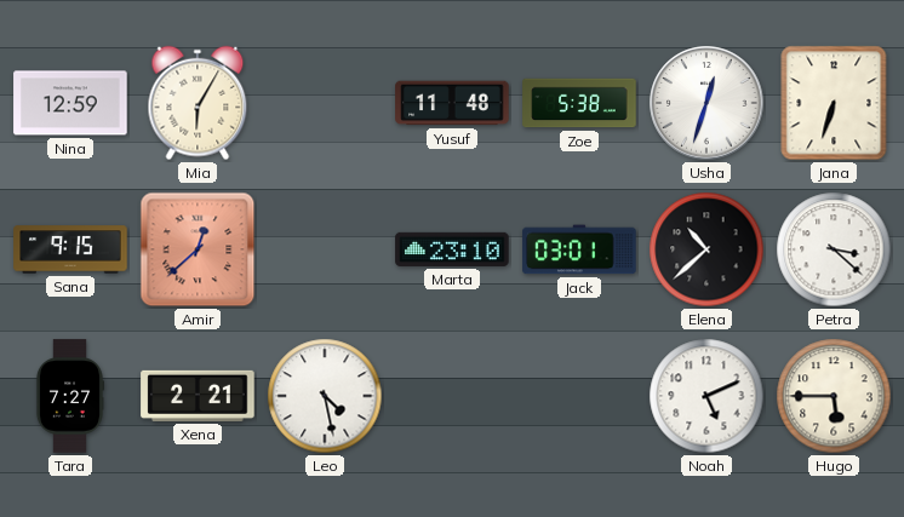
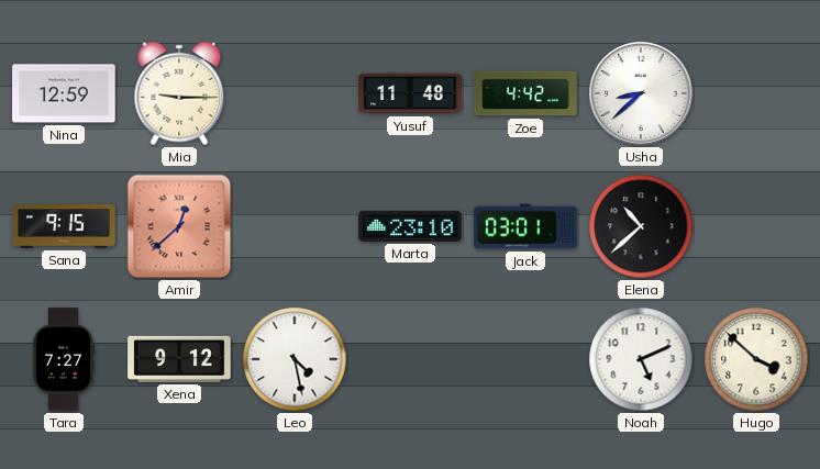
Mia: 6:05 -> 9:15 (179, 93)
Zoe: 5:38 -> 4:42 (525, 93)
Usha: 12:33 -> 8:38 (641, 93)
Jana: 6:33 -> none (834, 103)
Petra: 3:22 -> none (834, 249)
Xena: 2:21 -> 9:12 (179, 359)
Hugo: 5:45 -> 3:52 (756, 359)
